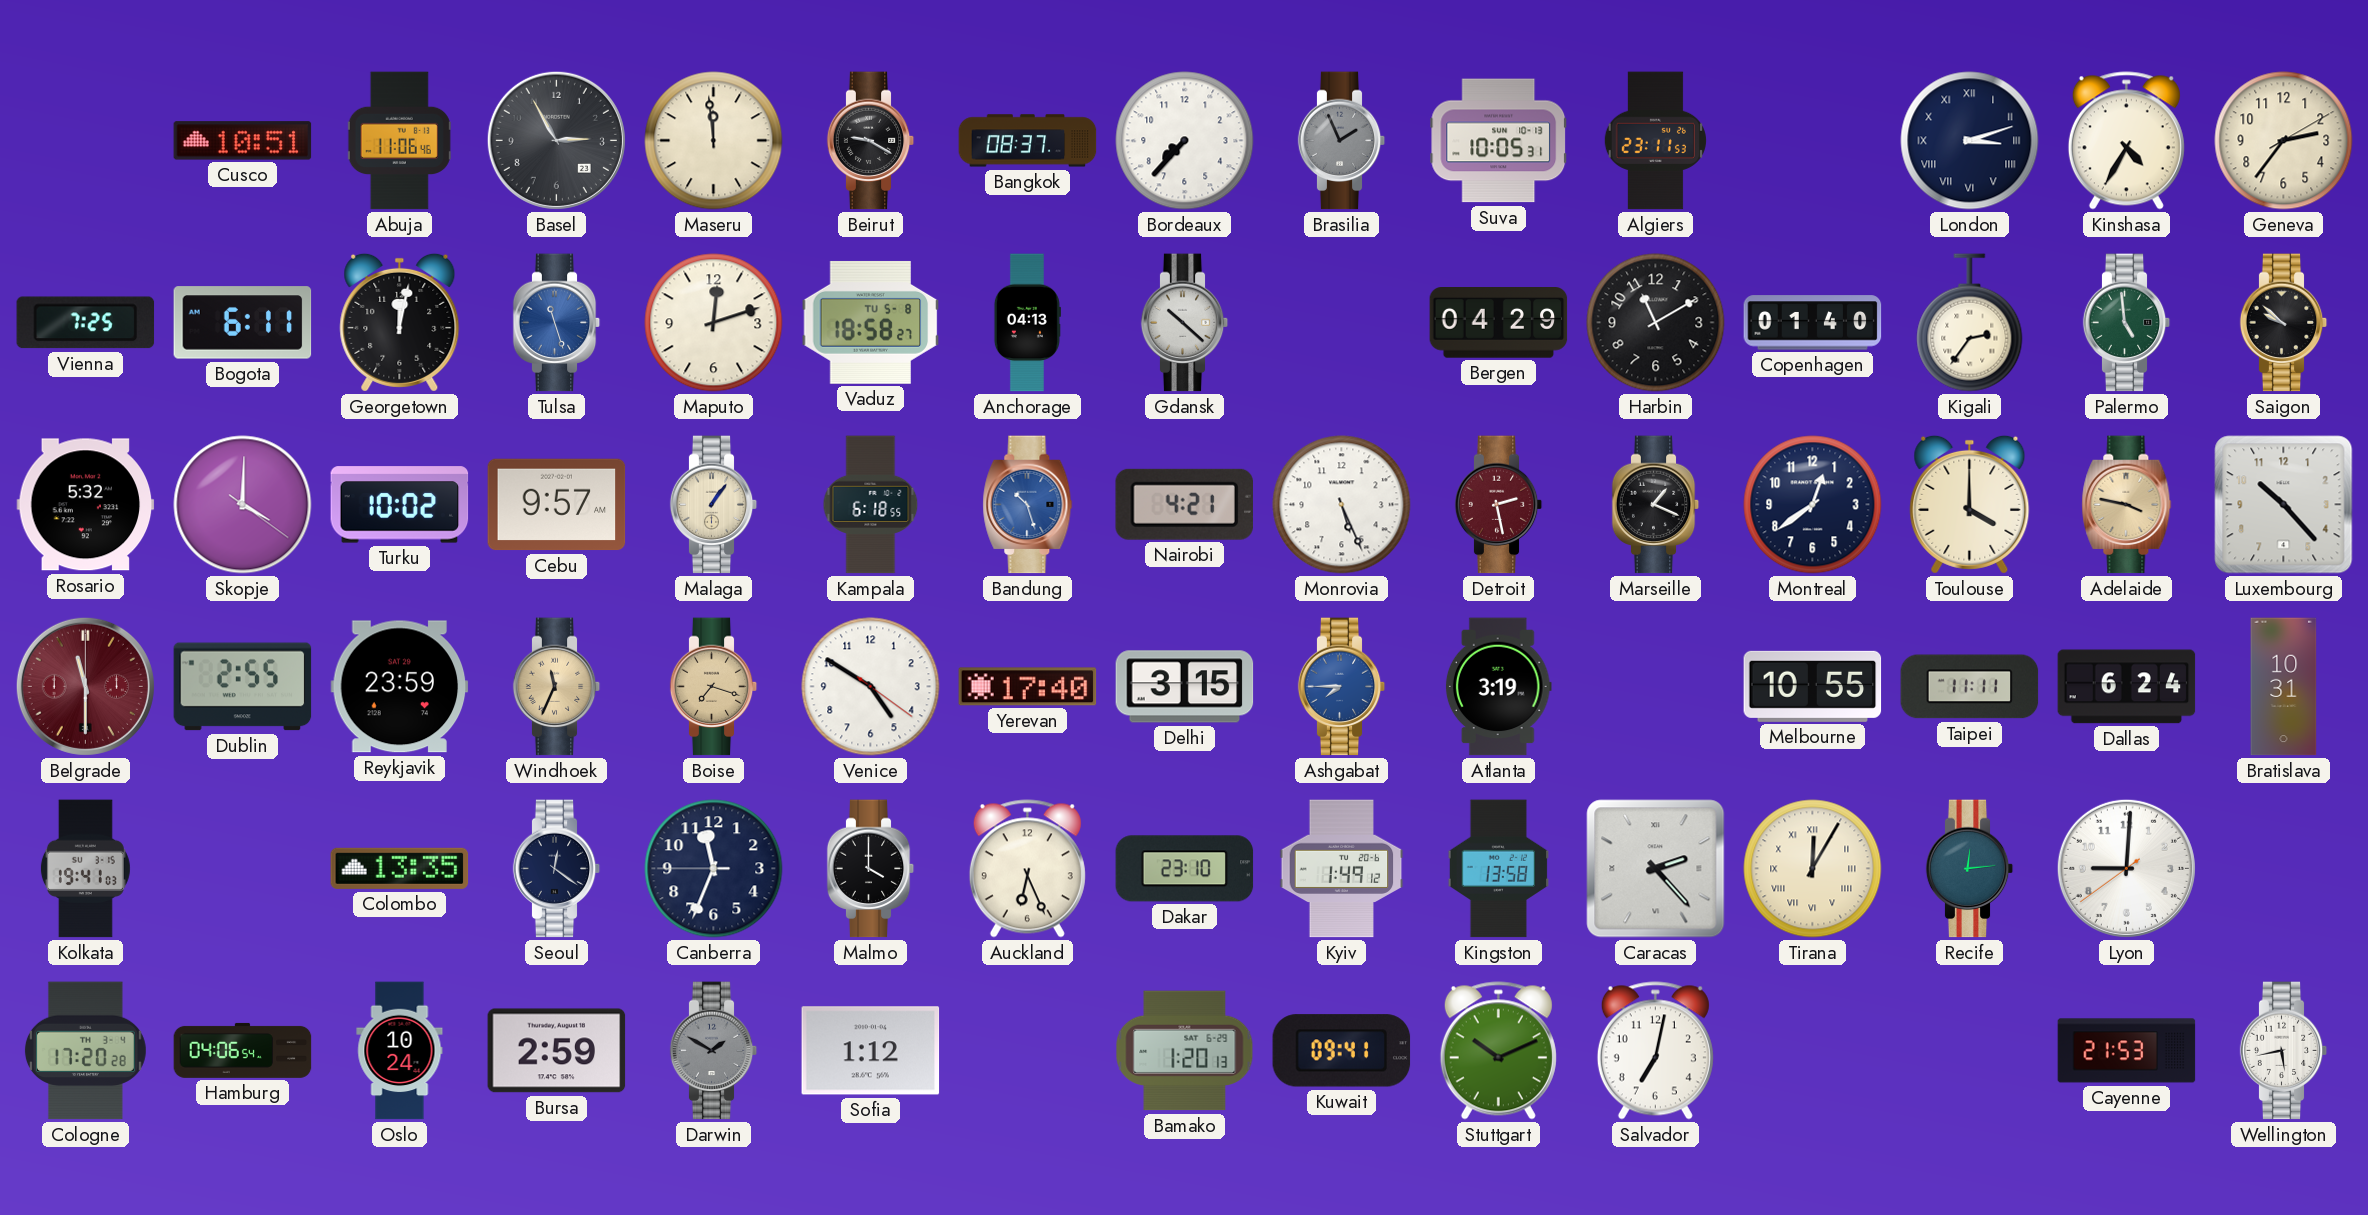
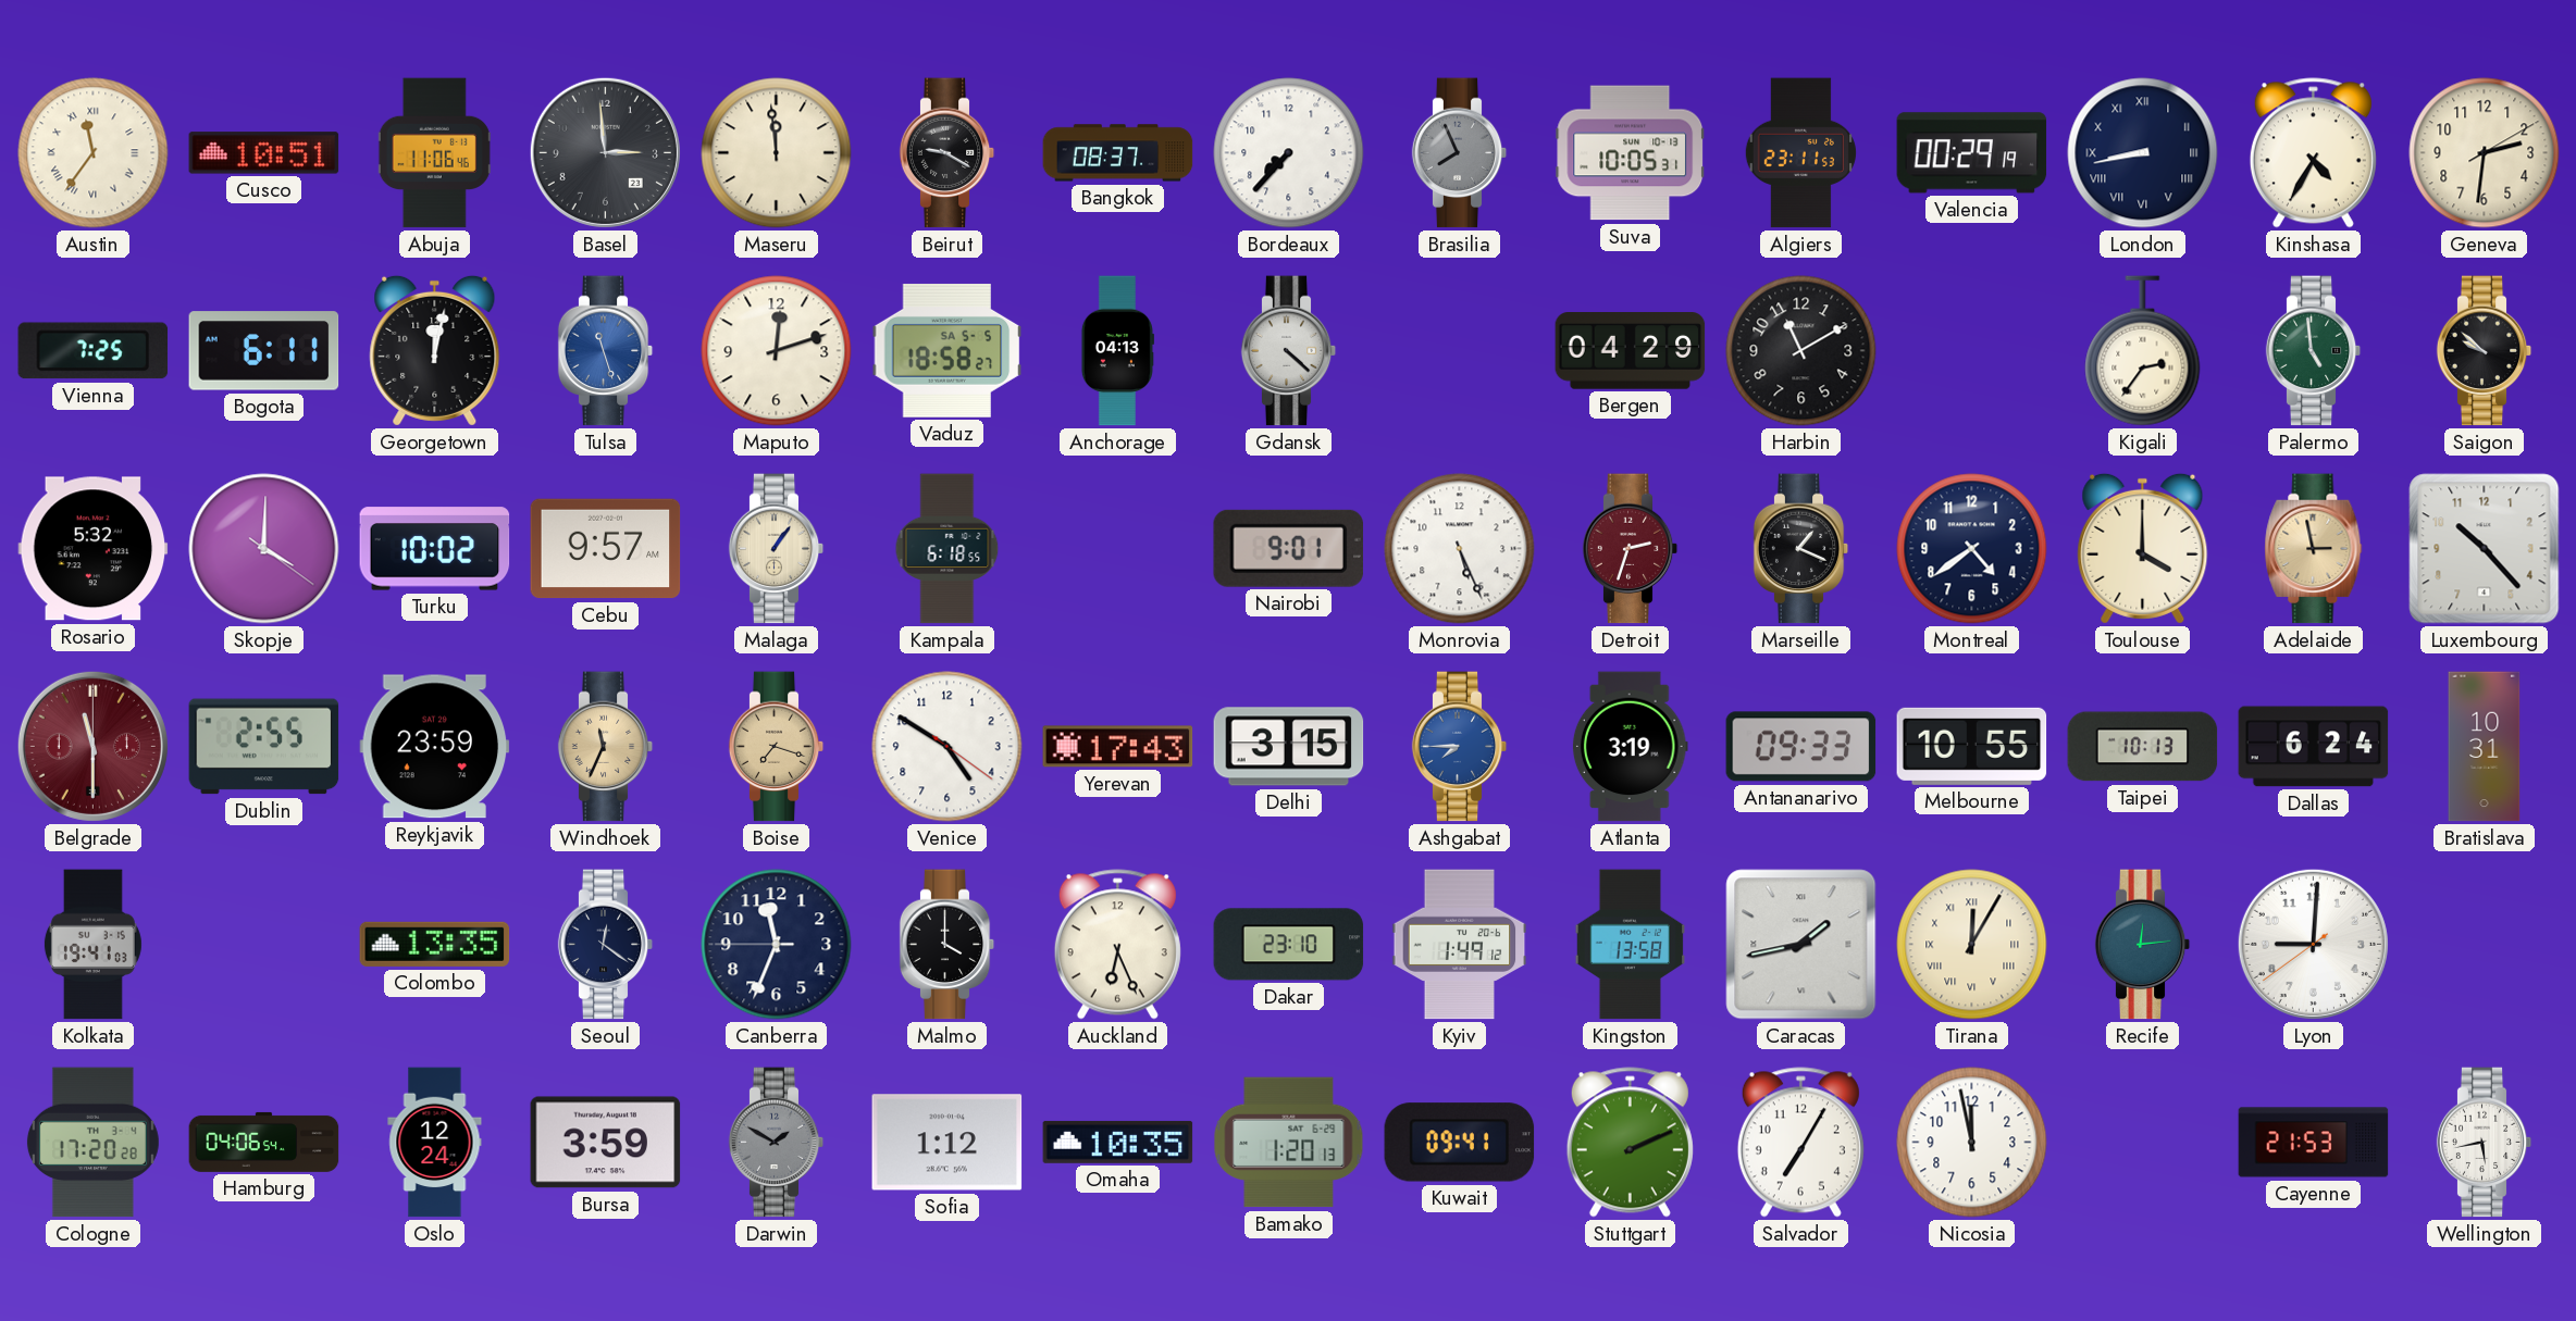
Austin: none -> 11:36 (94, 153)
Basel: 2:55 -> 2:59 (605, 152)
Brasilia: 1:56 -> 7:56 (1460, 153)
Valencia: none -> 00:29 (1972, 153)
London: 3:12 -> 8:43 (2143, 153)
Geneva: 2:36 -> 2:31 (2485, 153)
Vaduz date: TU 5-8 -> SA 5-5 (948, 350)
Gdansk: 10:22 -> 4:22 (1289, 351)
Copenhagen: 01:40 -> none (1813, 323)
Bandung: 10:27 -> none (1028, 505)
Nairobi: 4:21 -> 9:01 (1288, 548)
Detroit: 2:28 -> 2:33 (1631, 549)
Montreal: 12:39 -> 4:39 (1972, 549)
Adelaide: 3:47 -> 2:58 (2314, 549)
Yerevan: 17:40 -> 17:43 (1118, 747)
Antananarivo: none -> 09:33 (1801, 747)
Taipei: 11:11 -> 10:13 (2143, 747)
Caracas: 2:23 -> 1:43 (1801, 945)
Oslo: 10:24 -> 12:24 (435, 1143)
Bursa: 2:59 -> 3:59 (606, 1143)
Omaha: none -> 10:35 (1118, 1142)
Stuttgart: 10:11 -> 2:11 (1630, 1143)
Salvador: 7:02 -> 7:05 (1800, 1143)
Nicosia: none -> 11:58 (1972, 1143)
